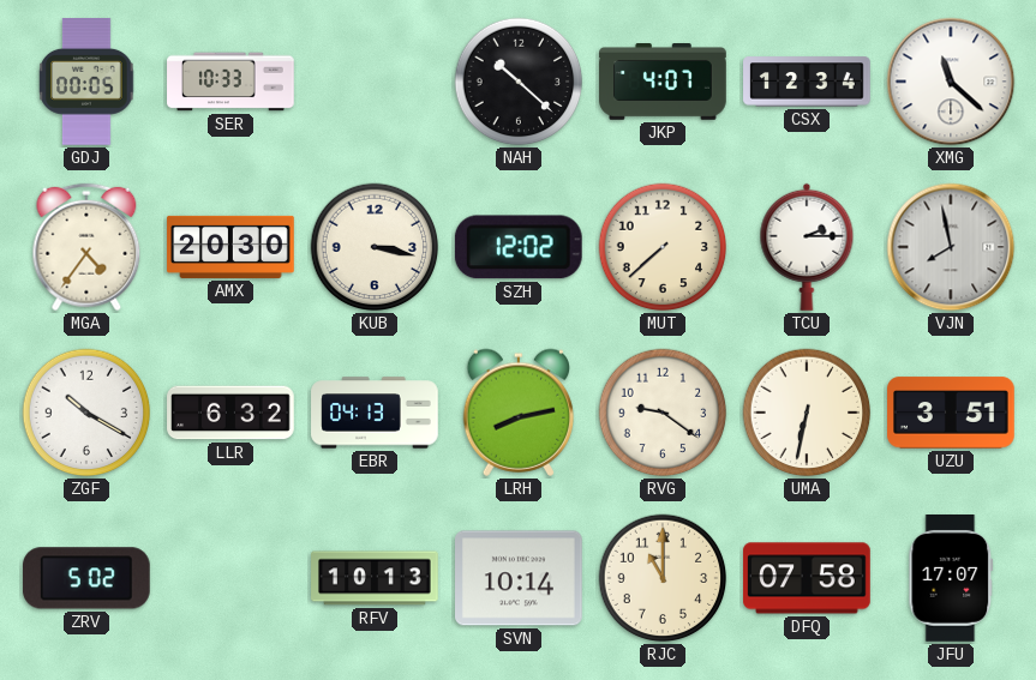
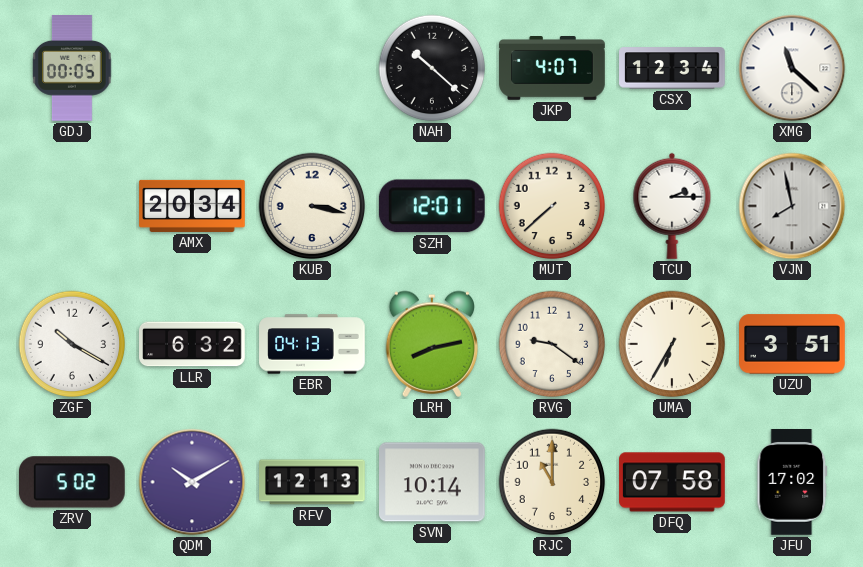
SER: 10:33 -> none (230, 82)
MGA: 4:36 -> none (86, 247)
AMX: 20:30 -> 20:34 (192, 206)
SZH: 12:02 -> 12:01 (432, 206)
UMA: 6:32 -> 6:35 (672, 344)
QDM: none -> 10:10 (192, 482)
RFV: 10:13 -> 12:13 (312, 482)
JFU: 17:07 -> 17:02 (792, 483)
